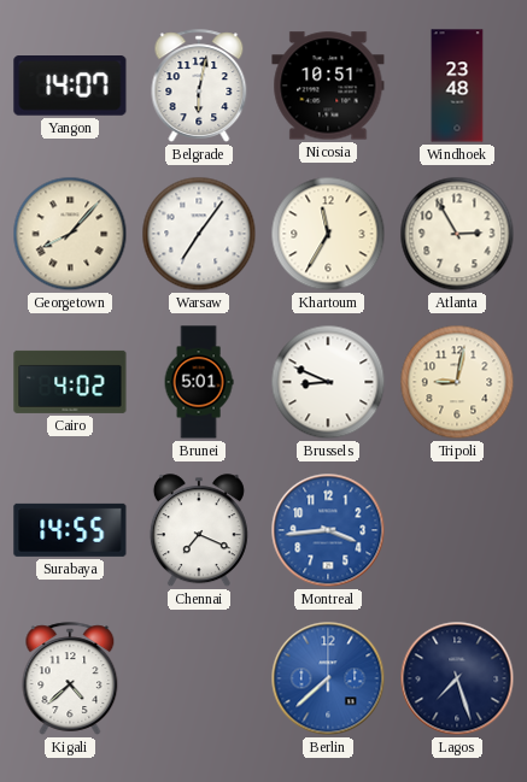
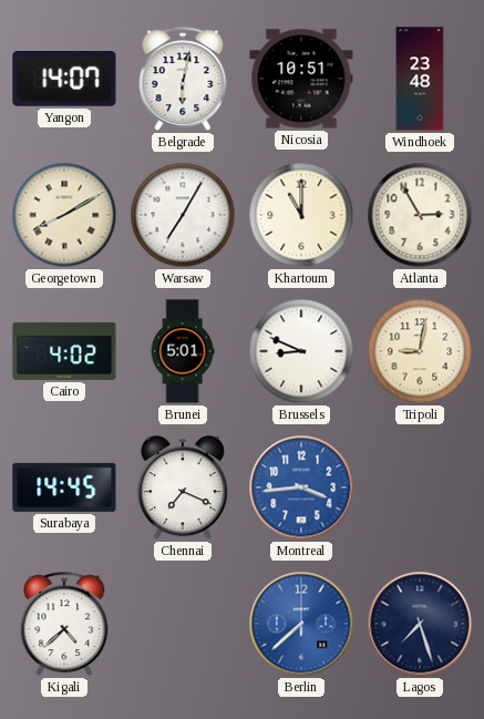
Georgetown: 8:07 -> 8:10 (64, 215)
Warsaw: 7:06 -> 7:05 (183, 215)
Khartoum: 11:35 -> 11:00 (301, 215)
Surabaya: 14:55 -> 14:45 (64, 487)
